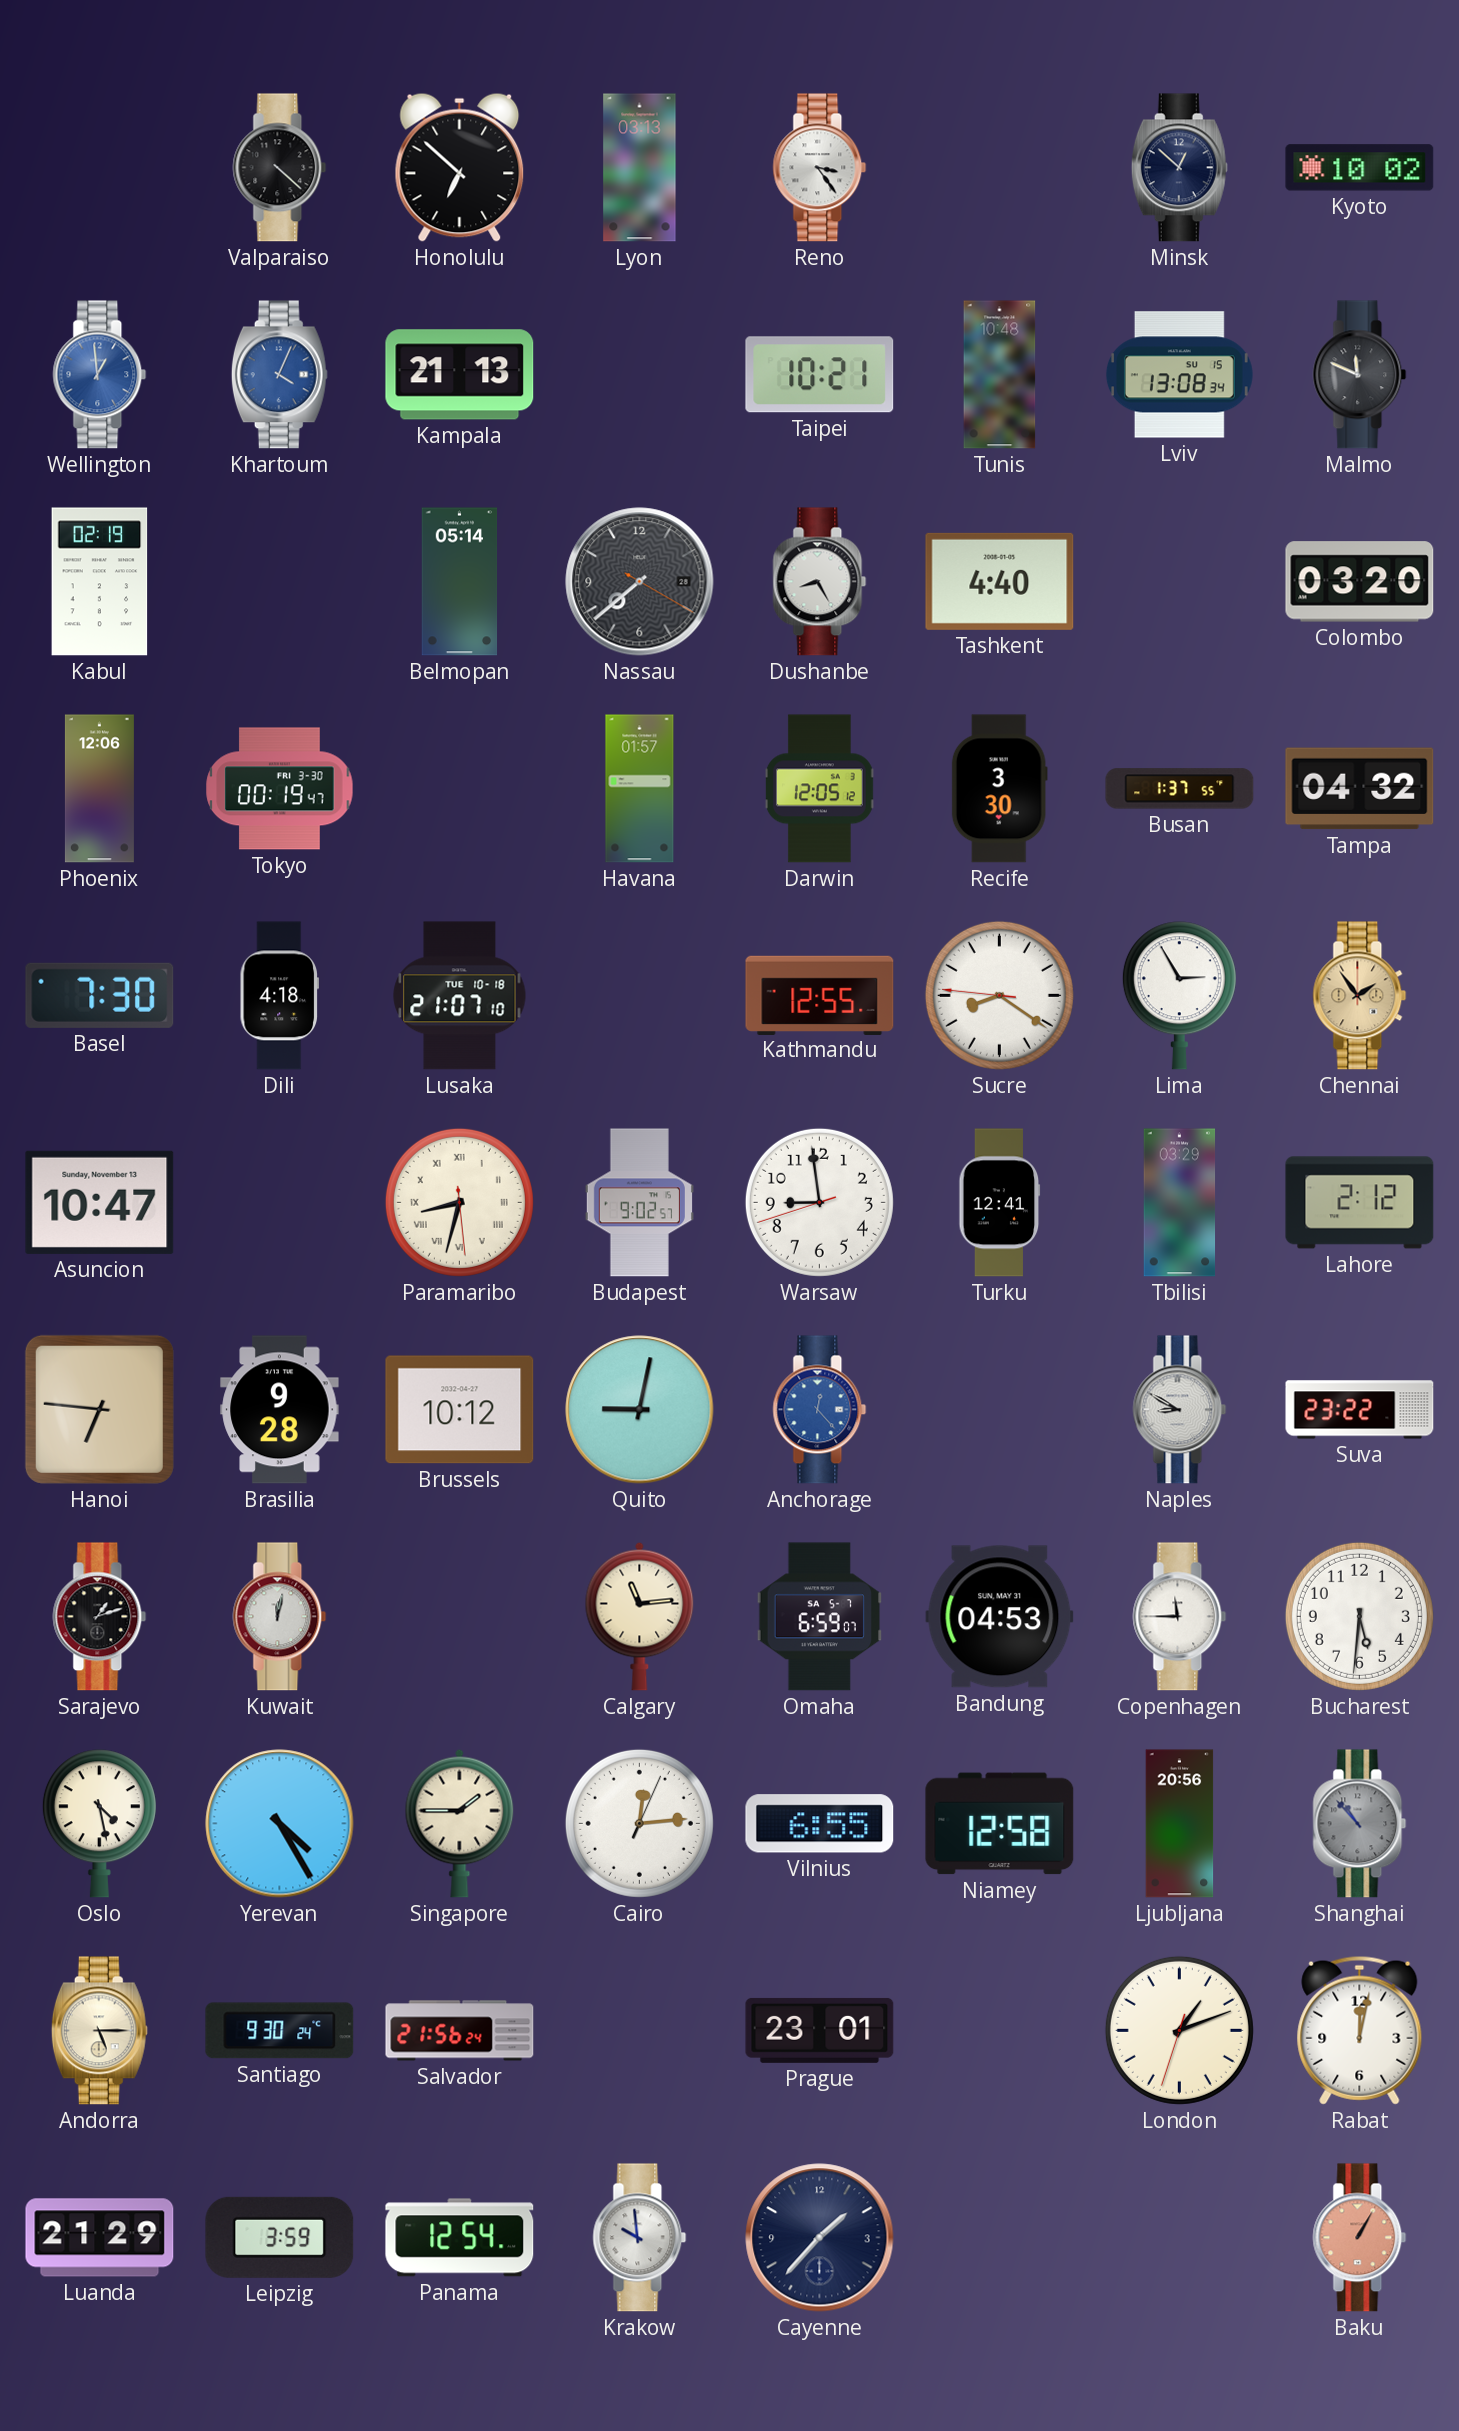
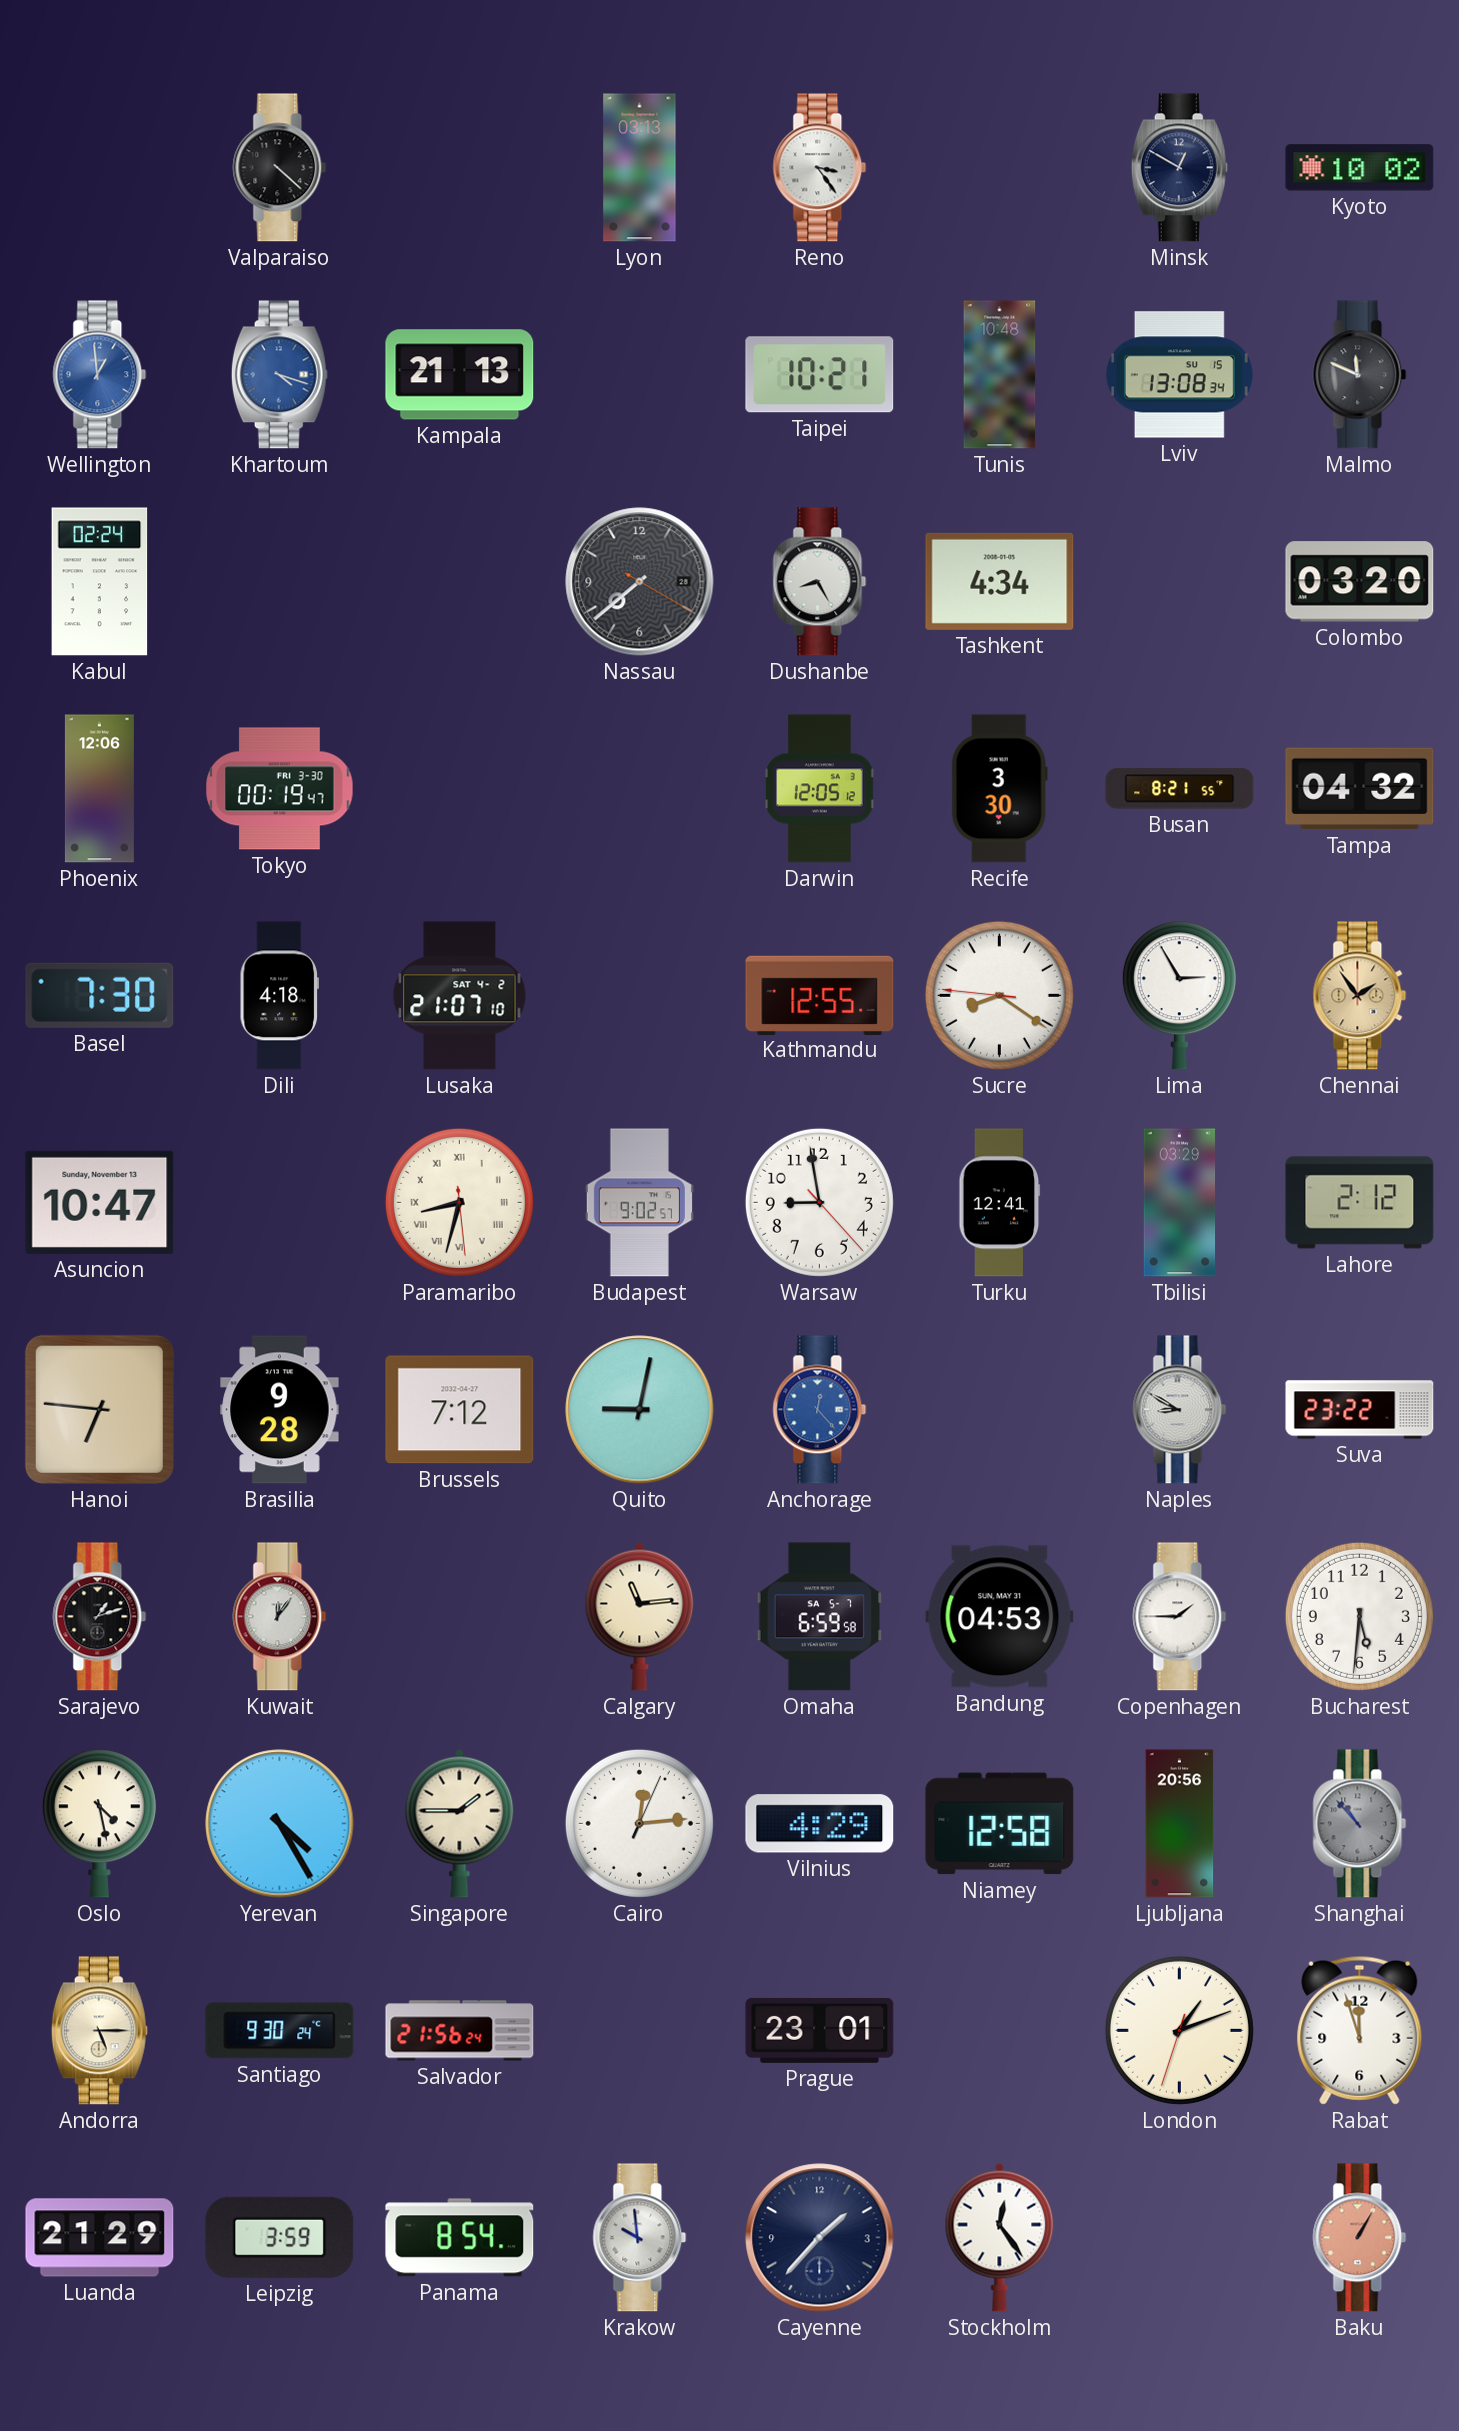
Honolulu: 6:52 -> none (460, 167)
Minsk: 12:52 -> 12:50 (1179, 168)
Khartoum: 4:04 -> 4:18 (279, 375)
Kabul: 02:19 -> 02:24 (100, 582)
Belmopan: 05:14 -> none (460, 582)
Tashkent: 4:40 -> 4:34 (1000, 581)
Havana: 01:57 -> none (640, 789)
Busan: 1:37 -> 8:21 (1180, 789)
Lusaka date: TUE 10-18 -> SAT 4-2 (460, 996)
Warsaw: 8:58:42 -> 8:58:23 (819, 1202)
Brussels: 10:12 -> 7:12 (460, 1410)
Kuwait: 12:02 -> 12:06 (280, 1617)
Omaha: 6:59:07 -> 6:59:58 (819, 1617)
Copenhagen: 11:45 -> 1:45 (1180, 1617)
Vilnius: 6:55 -> 4:29 (820, 1824)
Rabat: 12:02 -> 11:57 (1360, 2030)
Panama: 12:54 -> 8:54 (460, 2238)
Stockholm: none -> 12:24 (1000, 2237)
